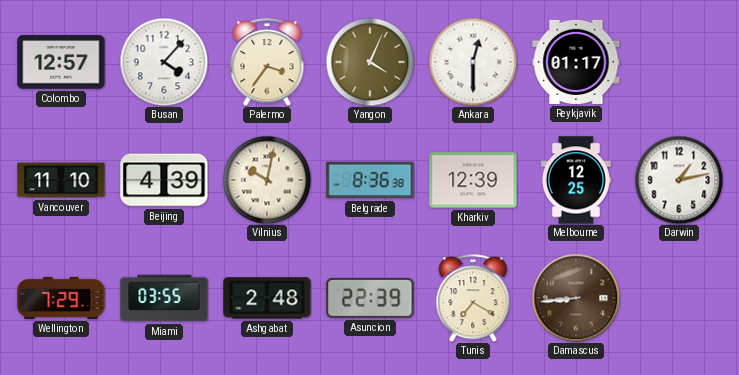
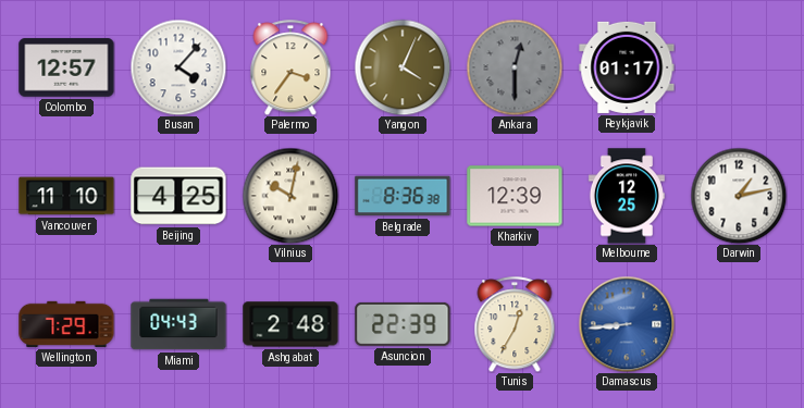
Ankara dial: white -> grey (515, 67)
Beijing: 4:39 -> 4:25 (178, 196)
Miami: 03:55 -> 04:43 (178, 324)
Tunis: 7:20 -> 12:35 (515, 324)
Damascus dial: brown -> blue (627, 324)
